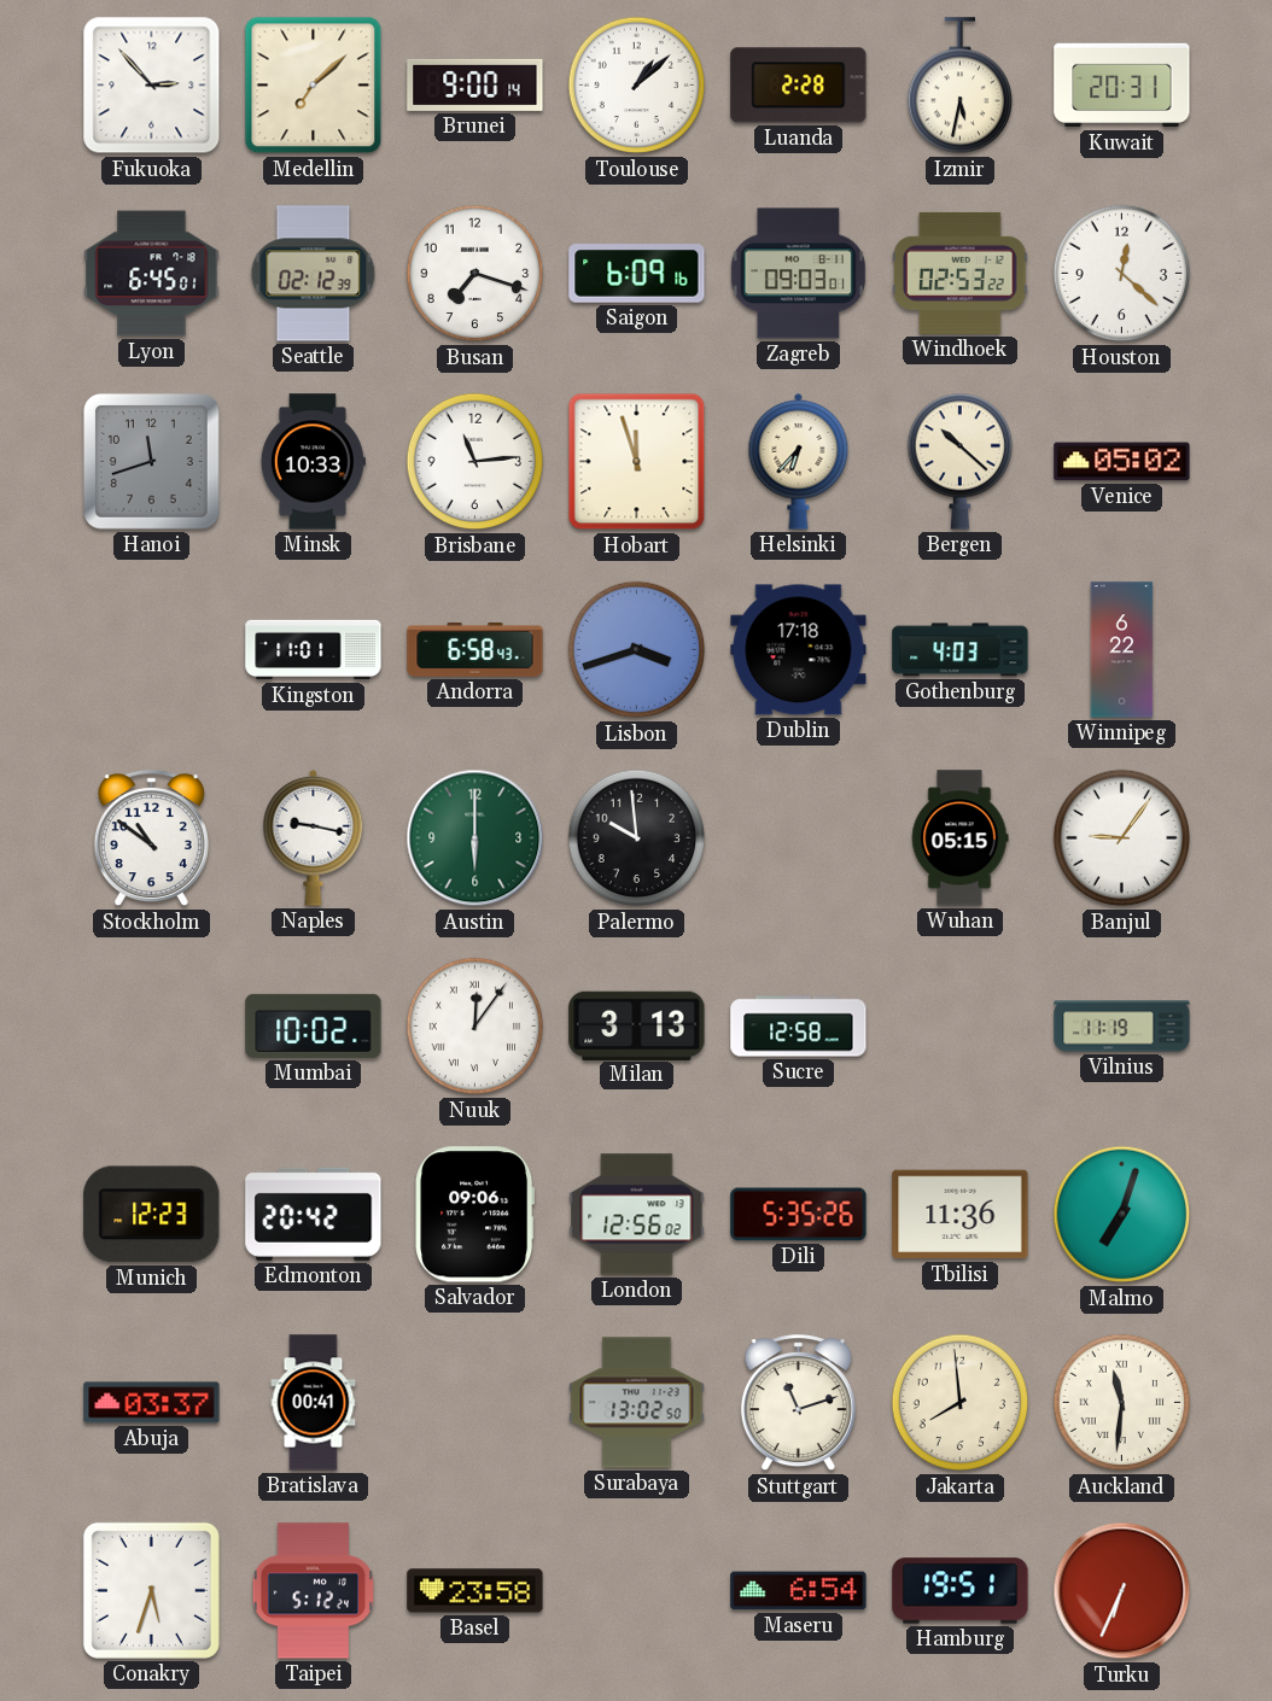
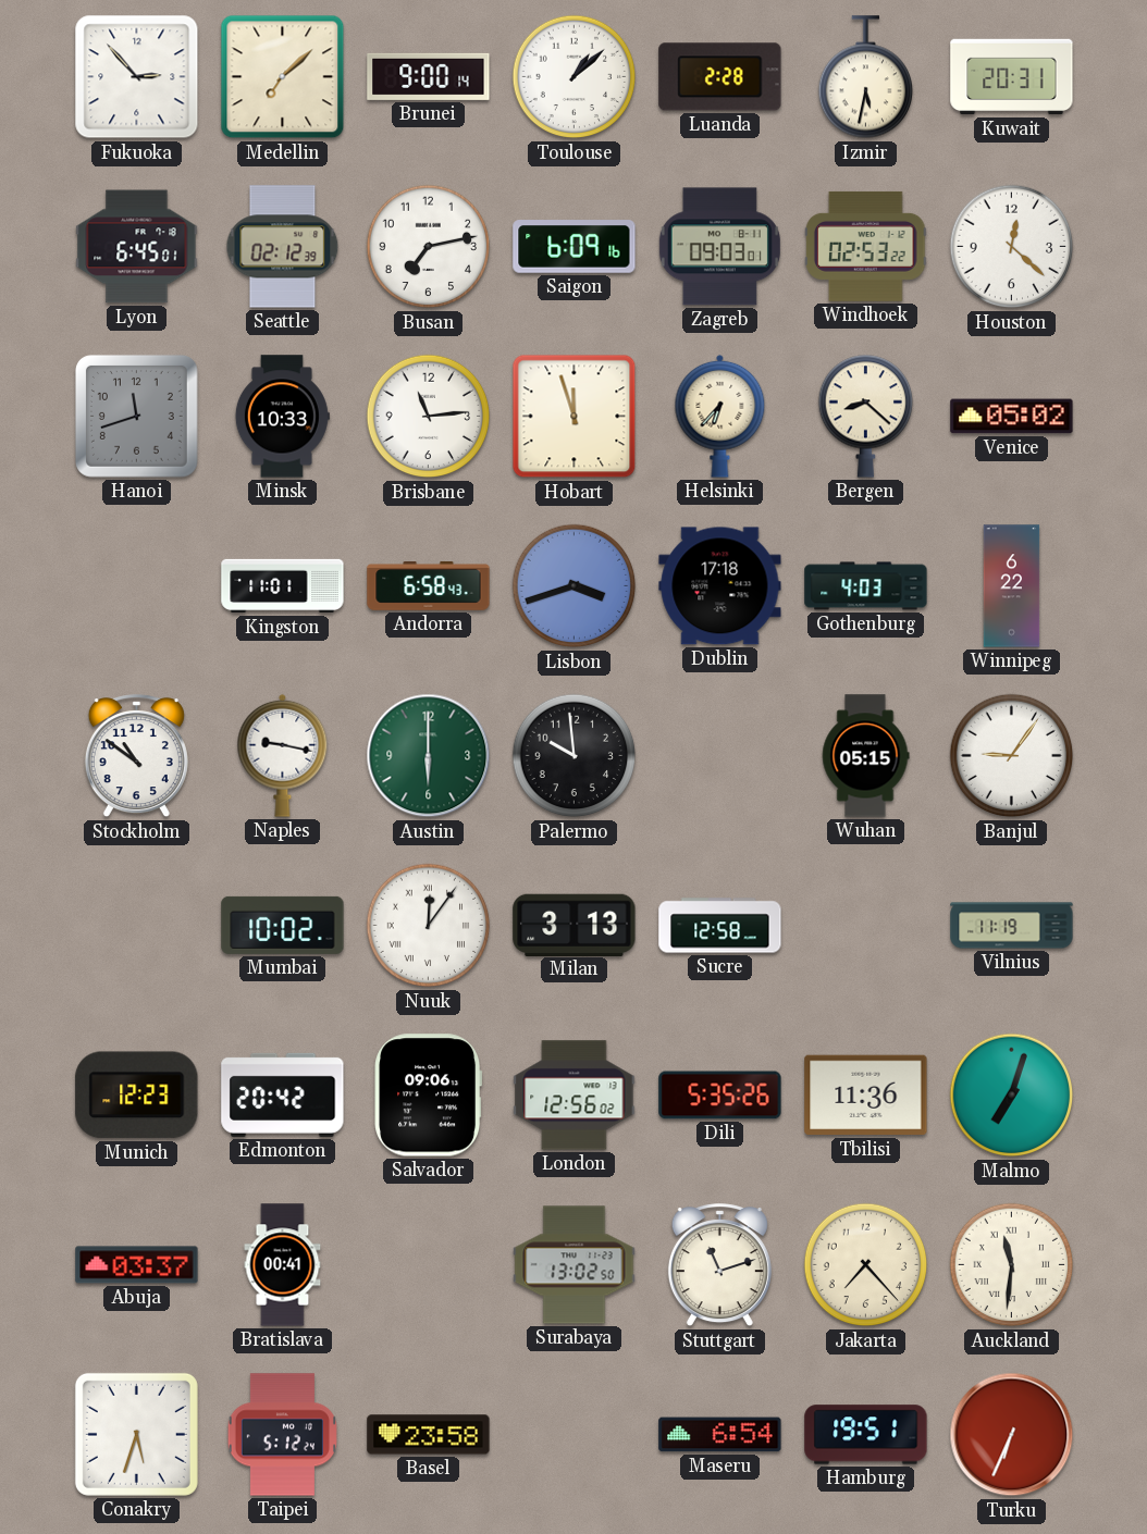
Busan: 7:18 -> 7:13 (429, 247)
Bergen: 10:22 -> 8:22 (865, 416)
Jakarta: 7:59 -> 7:23 (866, 1265)
